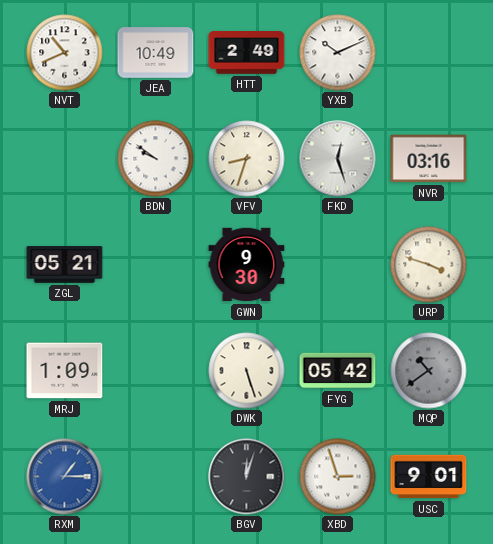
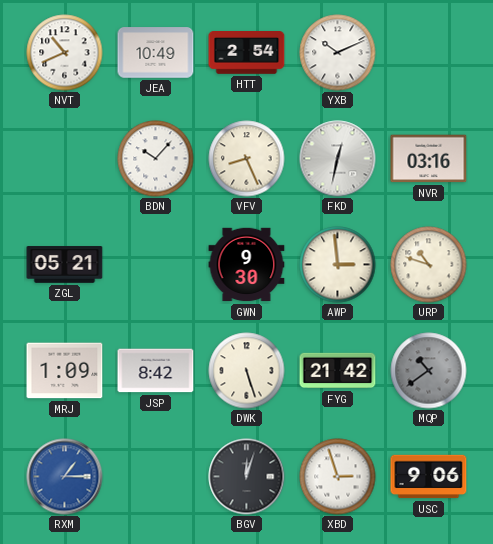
HTT: 2:49 -> 2:54 (247, 53)
BDN: 9:51 -> 10:07 (156, 159)
VFV: 8:33 -> 8:26 (247, 159)
FKD: 12:27 -> 12:32 (338, 159)
AWP: none -> 2:59 (338, 265)
URP: 3:48 -> 10:48 (429, 265)
JSP: none -> 8:42 (156, 371)
FYG: 05:42 -> 21:42 (338, 371)
USC: 9:01 -> 9:06 (429, 477)
